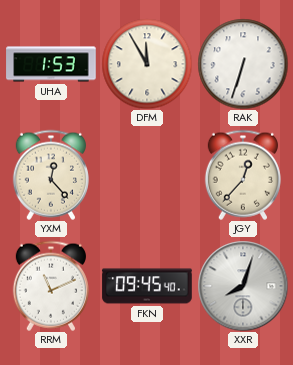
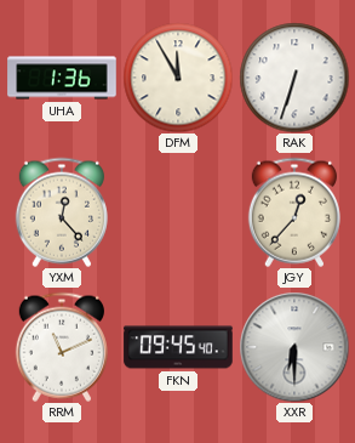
UHA: 1:53 -> 1:36 (62, 78)
XXR: 8:03 -> 6:30 (294, 347)
